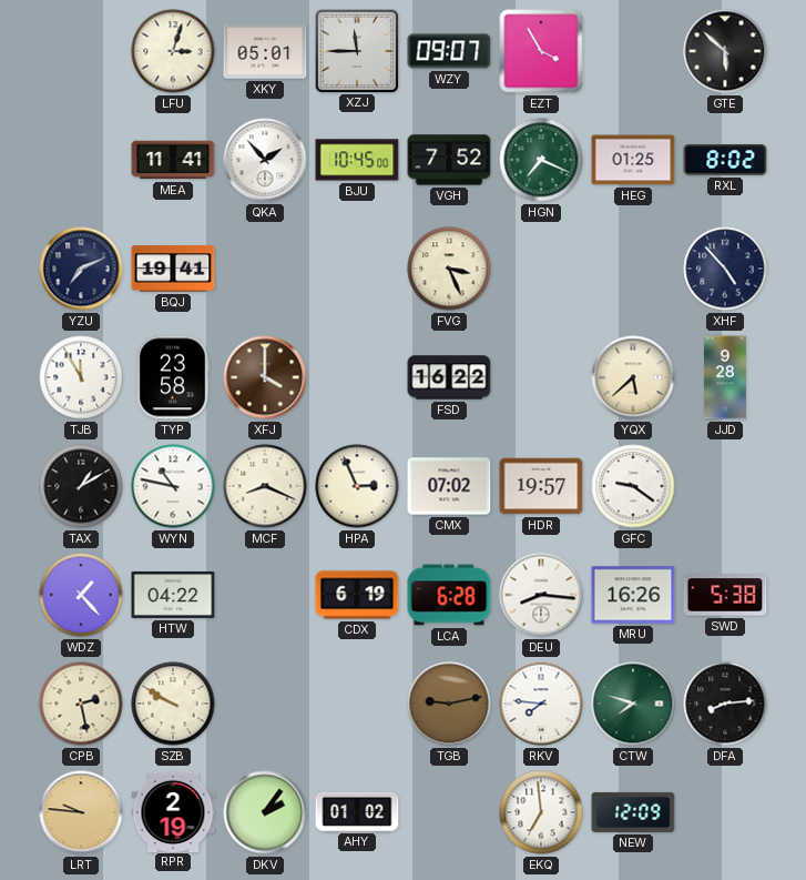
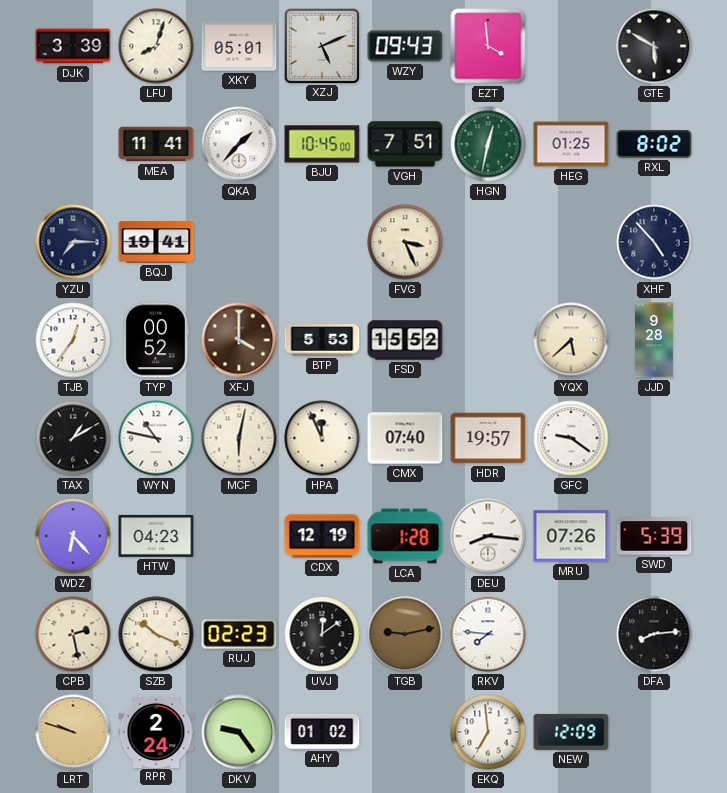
DJK: none -> 3:39 (73, 46)
LFU: 3:03 -> 8:03 (156, 46)
XZJ: 11:45 -> 5:11 (321, 45)
WZY: 09:07 -> 09:43 (405, 46)
EZT: 3:55 -> 3:59 (488, 46)
GTE: 5:52 -> 5:50 (654, 46)
QKA: 1:53 -> 1:37 (239, 144)
VGH: 7:52 -> 7:51 (405, 144)
HGN: 7:19 -> 12:32 (488, 144)
YZU: 7:11 -> 7:15 (73, 242)
TJB: 11:55 -> 12:36 (73, 340)
TYP: 23:58 -> 00:52 (156, 340)
BTP: none -> 5:53 (322, 340)
FSD: 16:22 -> 15:52 (405, 340)
MCF: 8:19 -> 6:02 (239, 438)
HPA: 2:56 -> 11:56 (322, 438)
CMX: 07:02 -> 07:40 (405, 438)
WDZ: 1:23 -> 6:23 (73, 536)
HTW: 04:22 -> 04:23 (156, 536)
CDX: 6:19 -> 12:19 (322, 536)
LCA: 6:28 -> 1:28 (405, 536)
MRU: 16:26 -> 07:26 (571, 536)
SWD: 5:38 -> 5:39 (654, 536)
SZB: 9:50 -> 10:19 (156, 634)
RUJ: none -> 02:23 (239, 634)
UVJ: none -> 12:09 (322, 634)
CTW: 7:48 -> none (633, 704)
LRT: 9:46 -> 9:48 (73, 732)
RPR: 2:19 -> 2:24 (156, 731)
DKV: 2:06 -> 9:24 (239, 732)
